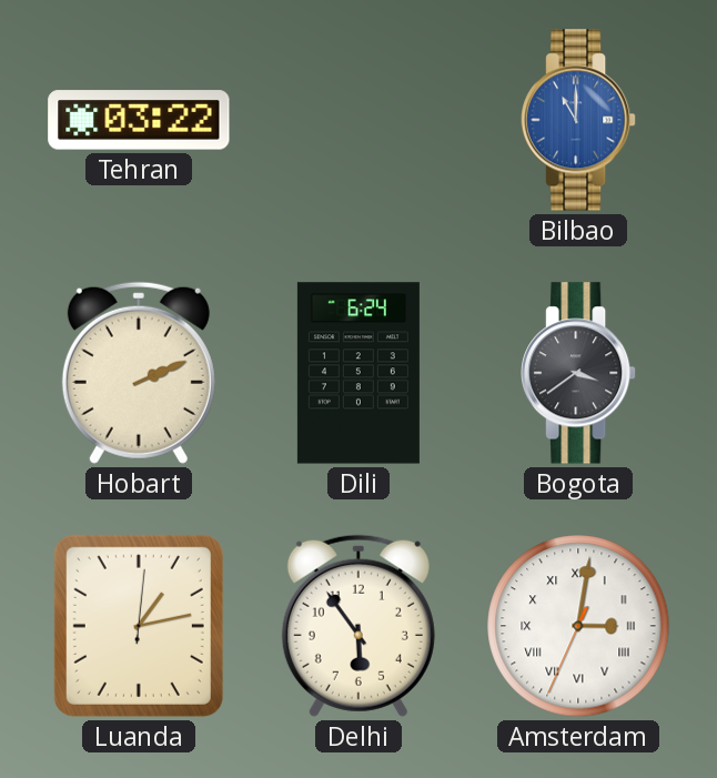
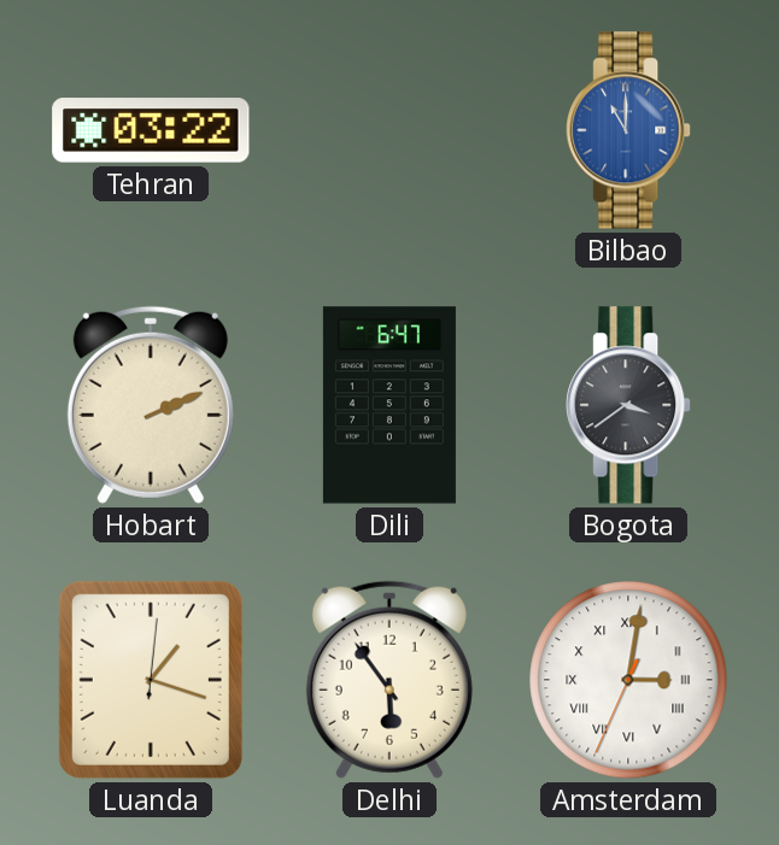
Dili: 6:24 -> 6:47 (389, 405)
Luanda: 1:13 -> 1:18 (151, 680)
